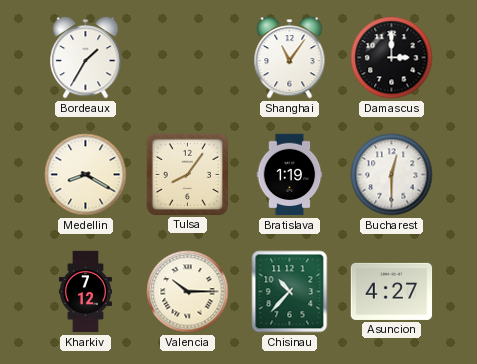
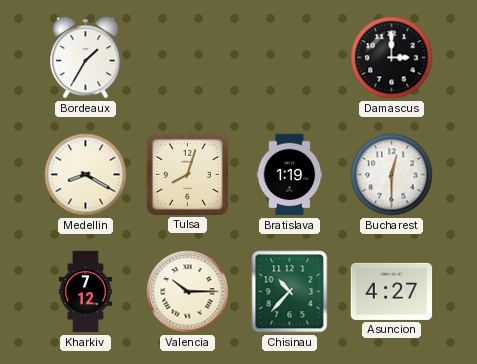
Shanghai: 11:06 -> none (290, 58)
Tulsa: 8:06 -> 8:03 (187, 174)
